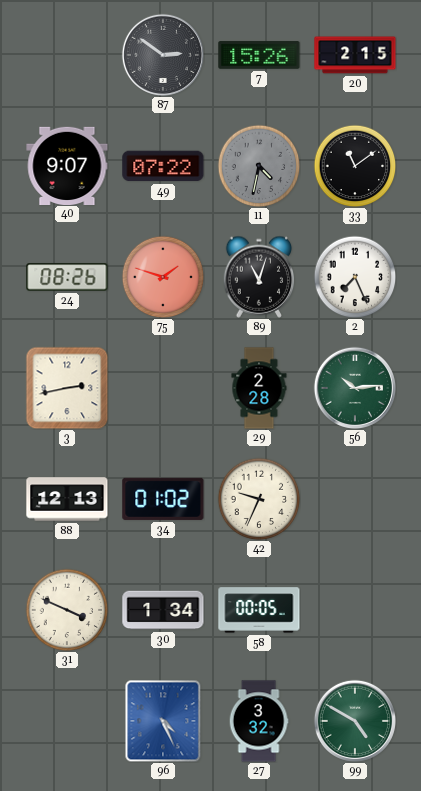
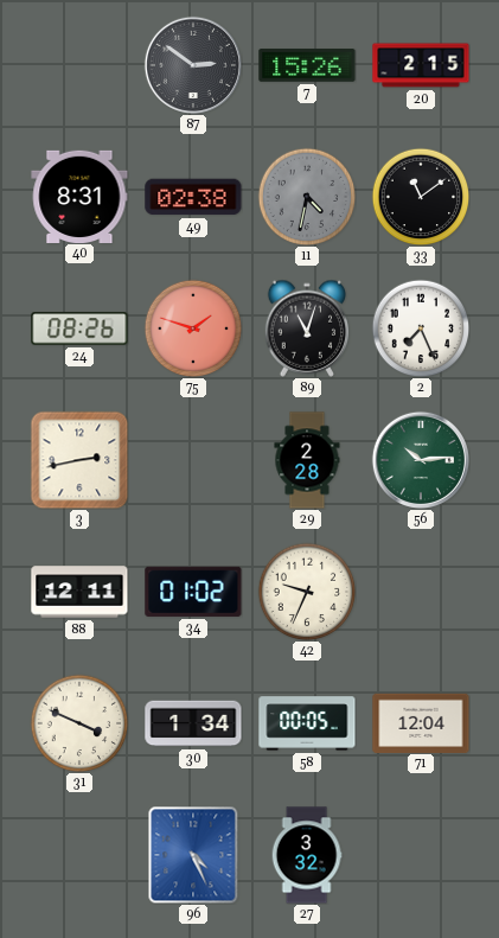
40: 9:07 -> 8:31 (79, 196)
49: 07:22 -> 02:38 (193, 197)
88: 12:13 -> 12:11 (79, 592)
71: none -> 12:04 (421, 722)
99: 4:50 -> none (355, 721)
